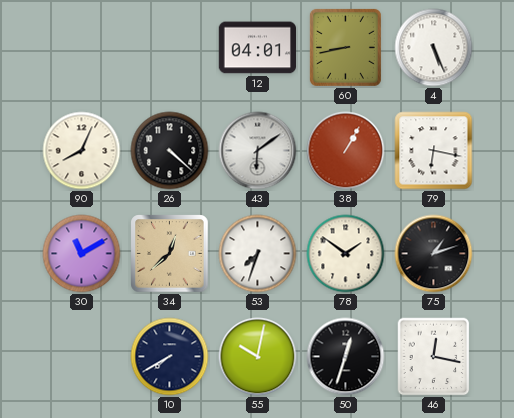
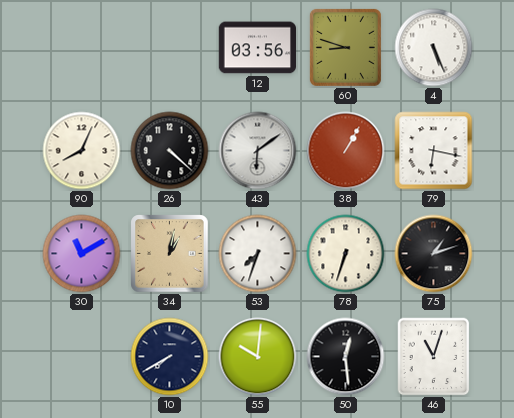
12: 04:01 -> 03:56 (258, 48)
60: 8:43 -> 8:48 (345, 47)
34: 12:38 -> 1:02 (170, 254)
78: 1:51 -> 6:33 (346, 254)
55: 10:02 -> 10:01 (258, 357)
50: 12:33 -> 12:29 (346, 357)
46: 12:17 -> 11:03 (434, 357)
